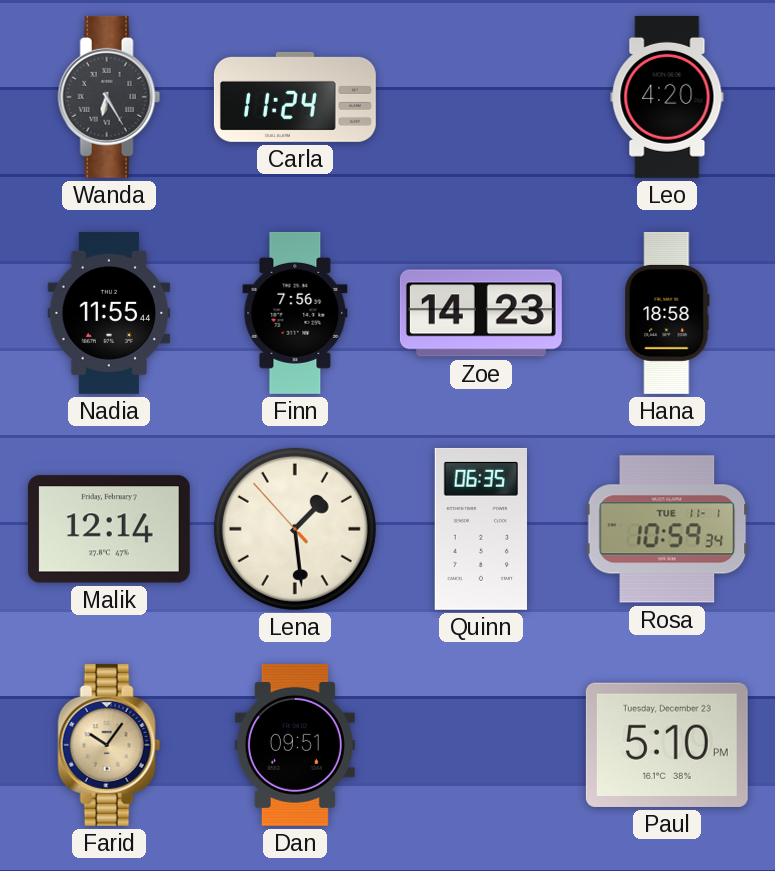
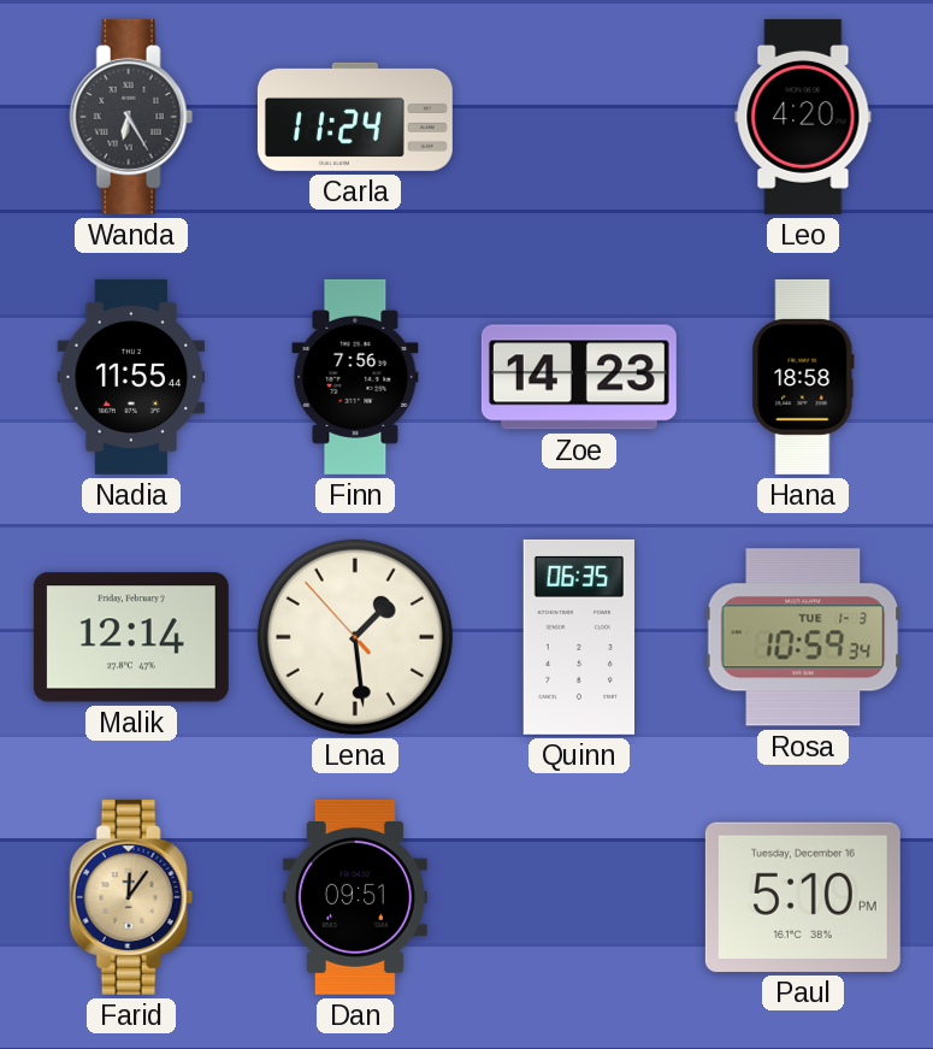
Rosa date: TUE 11-1 -> TUE 1-3 (803, 637)
Farid: 10:06 -> 12:06 (131, 897)
Paul date: Tuesday, December 23 -> Tuesday, December 16 (803, 897)
